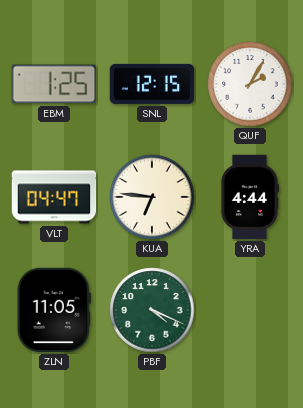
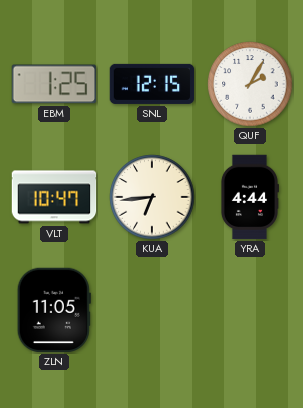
VLT: 04:47 -> 10:47 (54, 197)
KUA: 6:46 -> 6:44 (152, 197)
PBF: 4:19 -> none (152, 310)
